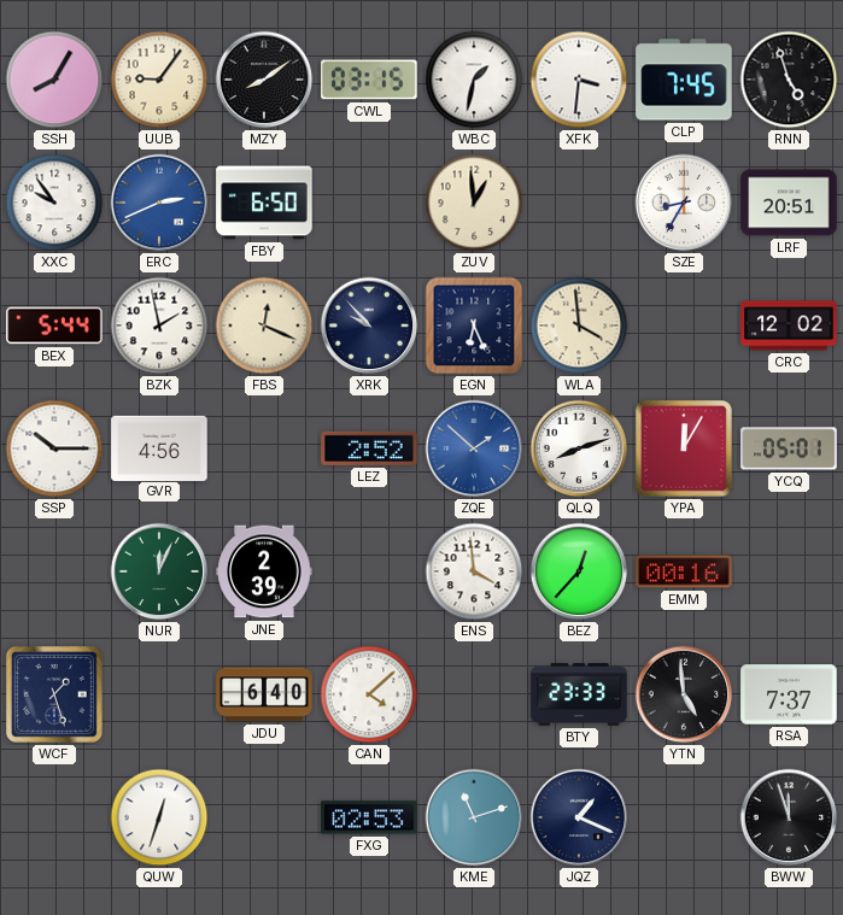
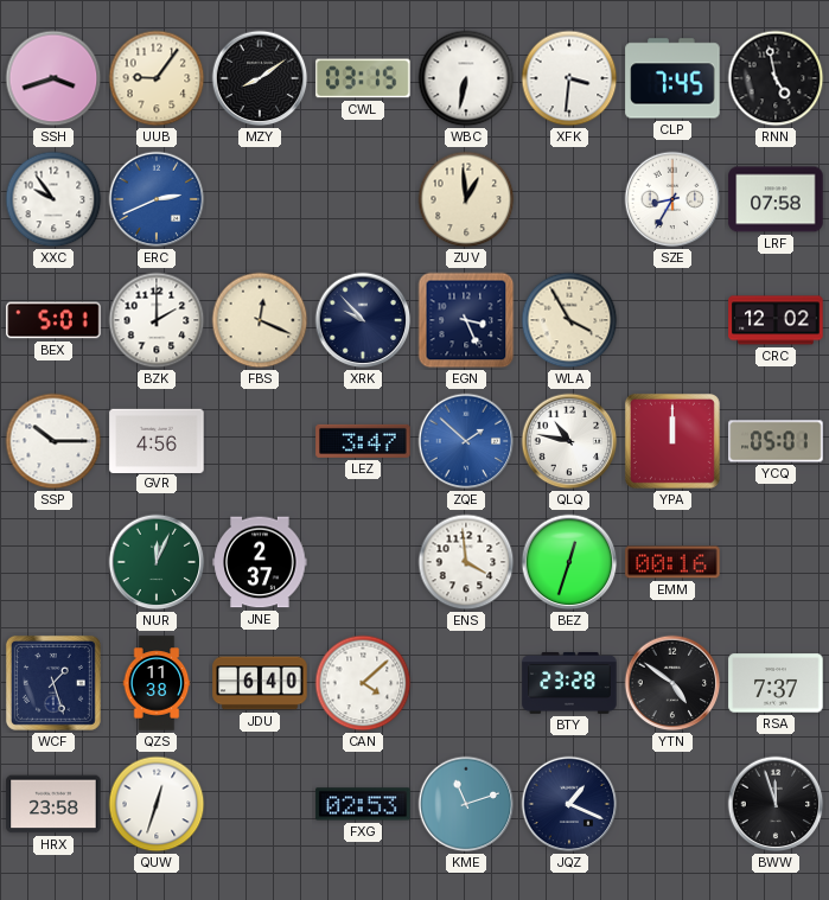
SSH: 8:05 -> 3:42 (53, 78)
WBC: 1:32 -> 6:32 (466, 78)
RNN: 4:57 -> 4:58 (776, 78)
FBY: 6:50 -> none (264, 203)
LRF: 20:51 -> 07:58 (776, 199)
BEX: 5:44 -> 5:01 (53, 320)
BZK: 1:58 -> 2:00 (157, 320)
EGN: 6:26 -> 3:26 (466, 320)
WLA: 3:59 -> 3:55 (569, 320)
LEZ: 2:52 -> 3:47 (363, 441)
QLQ: 8:12 -> 10:47 (569, 441)
YPA: 12:05 -> 12:00 (672, 441)
JNE: 2:39 -> 2:37 (260, 562)
BEZ: 12:37 -> 12:33 (569, 562)
QZS: none -> 11:38 (157, 683)
BTY: 23:33 -> 23:28 (569, 683)
YTN: 4:59 -> 4:51 (672, 683)
HRX: none -> 23:58 (53, 804)
